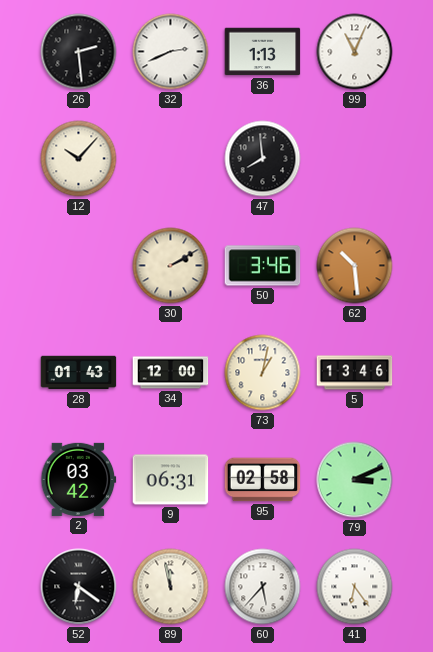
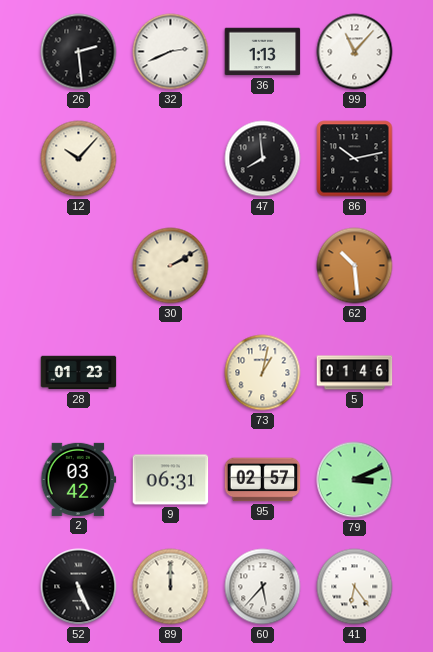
99: 11:04 -> 11:07 (355, 52)
86: none -> 10:13 (355, 159)
50: 3:46 -> none (263, 266)
28: 01:43 -> 01:23 (79, 373)
34: 12:00 -> none (171, 373)
5: 13:46 -> 01:46 (355, 373)
95: 02:58 -> 02:57 (263, 480)
52: 6:21 -> 5:26 (79, 587)
89: 11:58 -> 12:00 (171, 587)
